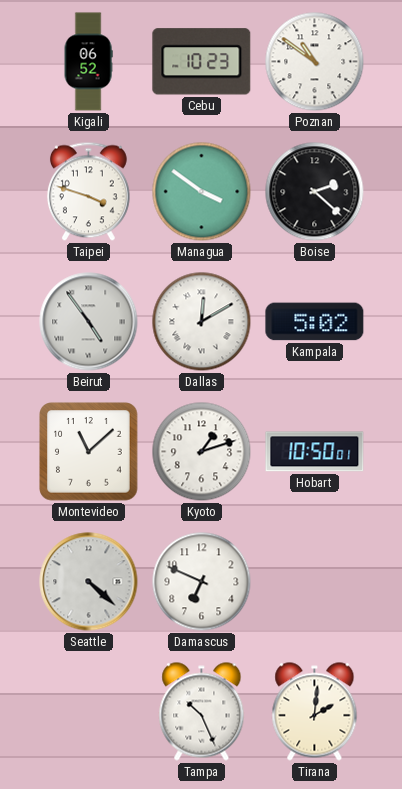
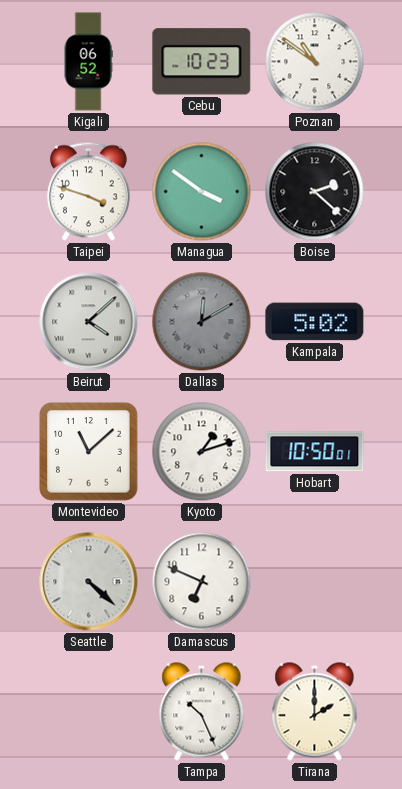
Beirut: 4:54 -> 4:08 (89, 322)
Dallas dial: white -> grey (202, 322)
Tirana: 2:01 -> 2:00 (315, 712)
